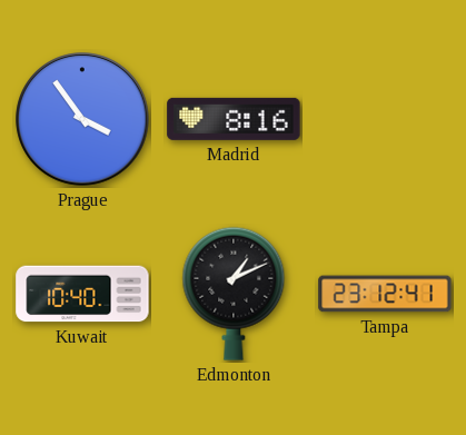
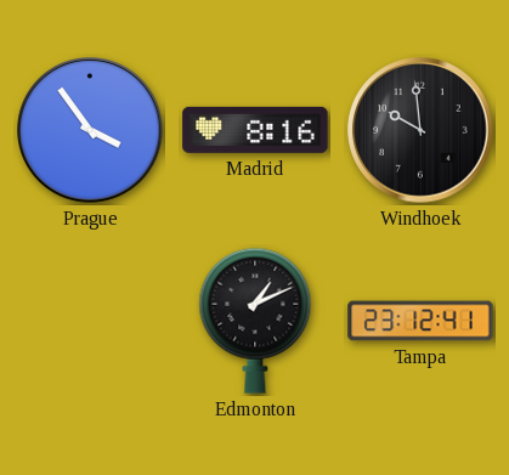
Windhoek: none -> 9:59 (420, 130)
Kuwait: 10:40 -> none (82, 294)
